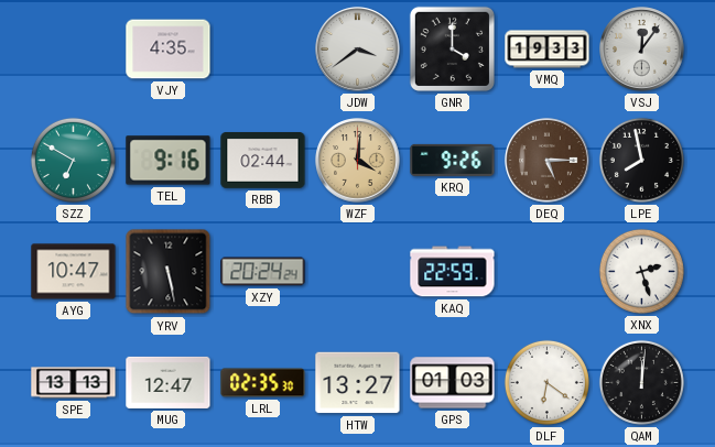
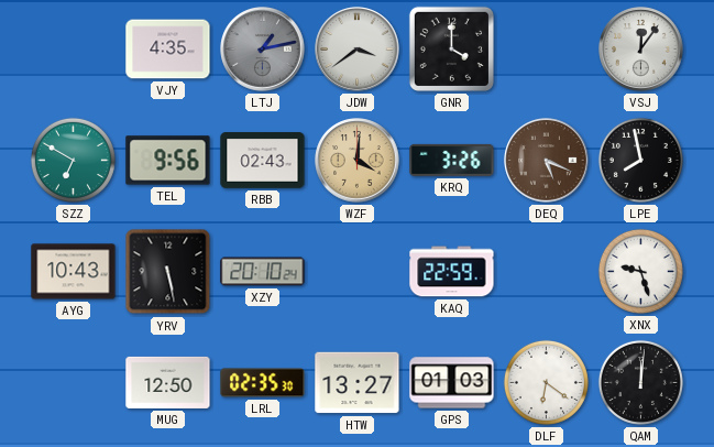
LTJ: none -> 1:13 (263, 50)
VMQ: 19:33 -> none (548, 50)
TEL: 9:16 -> 9:56 (168, 161)
RBB: 02:44 -> 02:43 (263, 161)
KRQ: 9:26 -> 3:26 (452, 160)
DEQ: 5:15 -> 5:19 (547, 161)
AYG: 10:47 -> 10:43 (74, 272)
XZY: 20:24 -> 20:10 (263, 272)
XNX: 2:27 -> 9:27 (640, 271)
SPE: 13:13 -> none (74, 383)
MUG: 12:47 -> 12:50 (168, 382)
